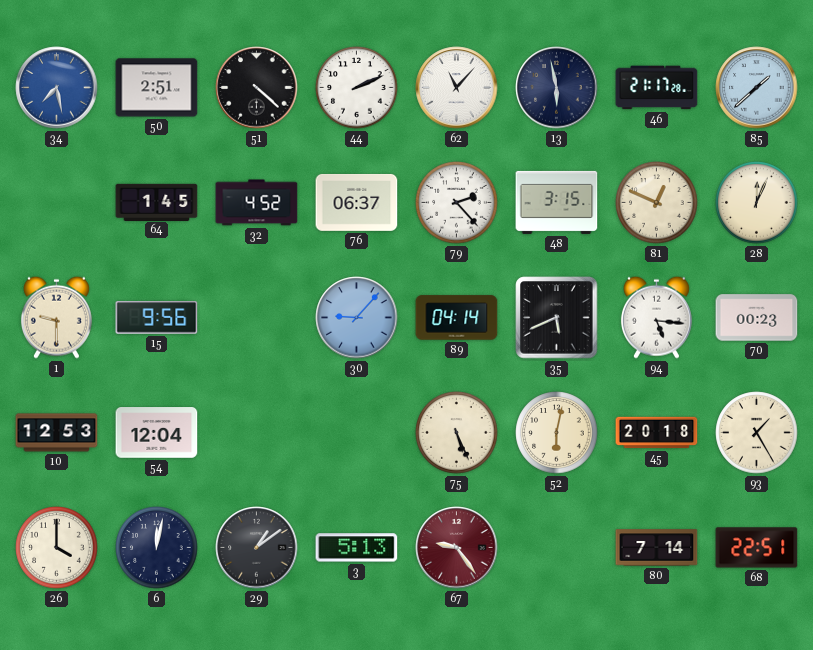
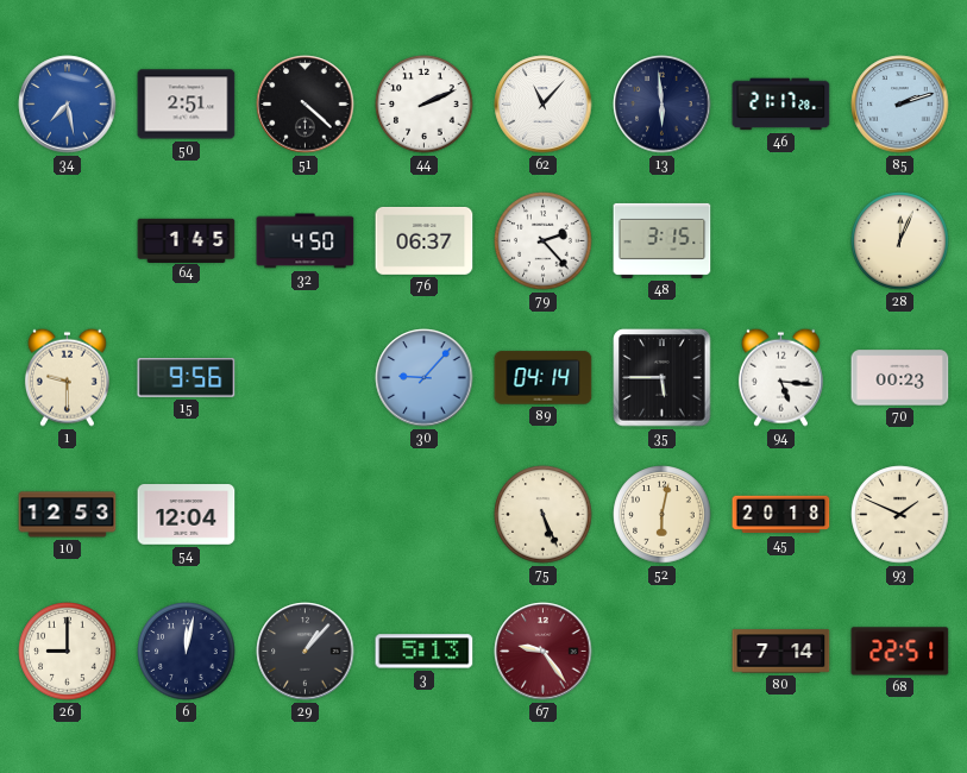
13: 5:58 -> 5:59 (663, 105)
85: 1:38 -> 2:12 (900, 105)
32: 4:52 -> 4:50 (306, 241)
81: 12:49 -> none (657, 203)
35: 5:41 -> 5:45 (663, 378)
93: 1:25 -> 1:49 (900, 515)
26: 4:00 -> 9:00 (68, 652)
29: 1:09 -> 1:07 (306, 652)
